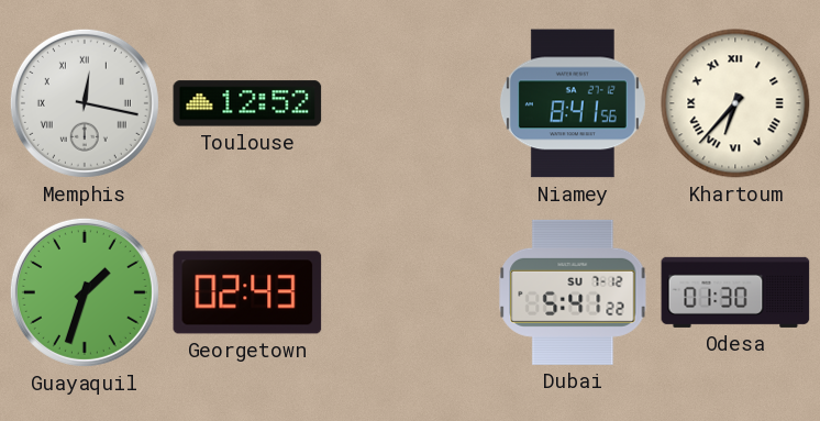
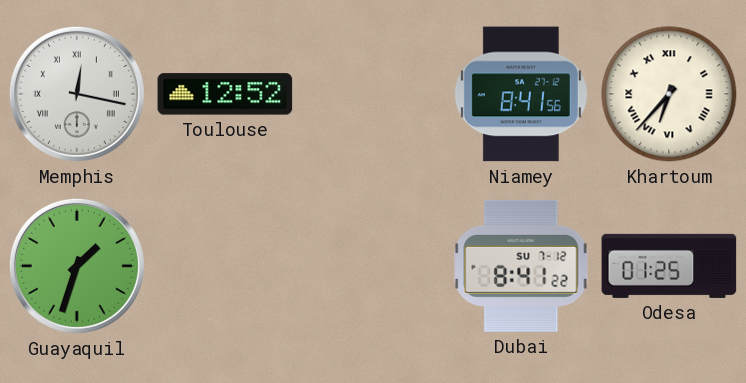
Georgetown: 02:43 -> none (247, 292)
Dubai: 5:41 -> 8:41 (521, 266)
Odesa: 01:30 -> 01:25 (669, 266)
